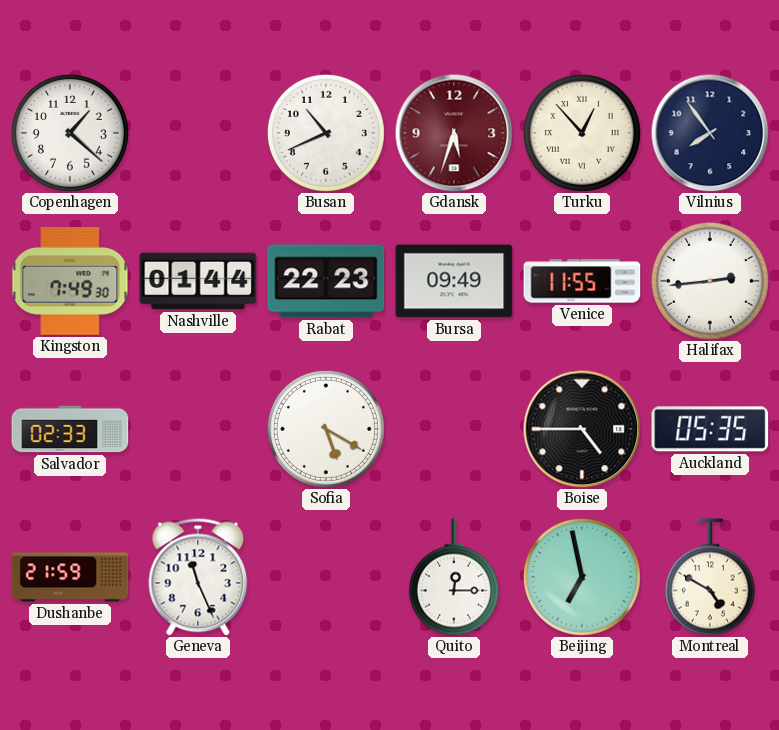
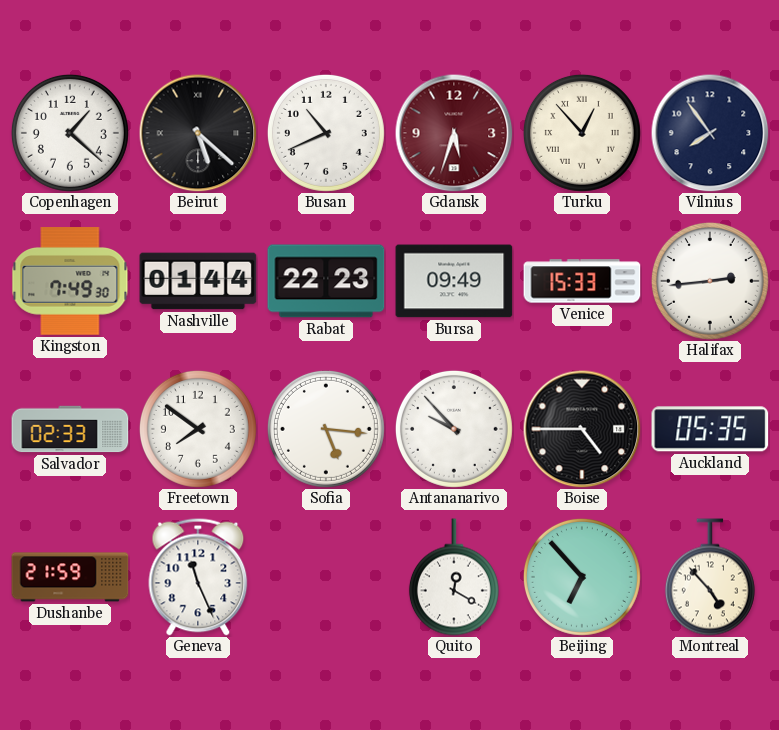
Beirut: none -> 5:22 (198, 133)
Venice: 11:55 -> 15:33 (582, 281)
Freetown: none -> 7:51 (198, 429)
Sofia: 5:20 -> 5:16 (326, 429)
Antananarivo: none -> 9:53 (454, 429)
Quito: 12:15 -> 12:20 (454, 577)
Beijing: 6:58 -> 6:53 (582, 577)
Montreal: 4:50 -> 4:53 (710, 577)
